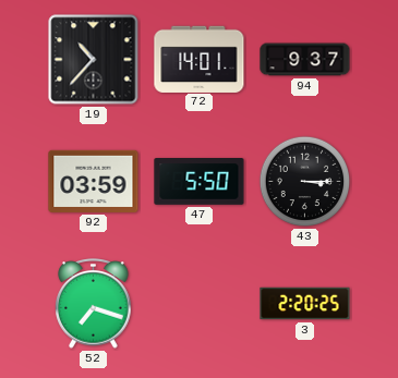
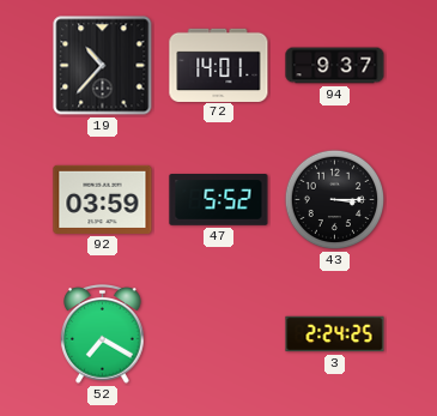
47: 5:50 -> 5:52 (219, 200)
52: 7:18 -> 7:20 (103, 334)
3: 2:20 -> 2:24 (335, 334)
